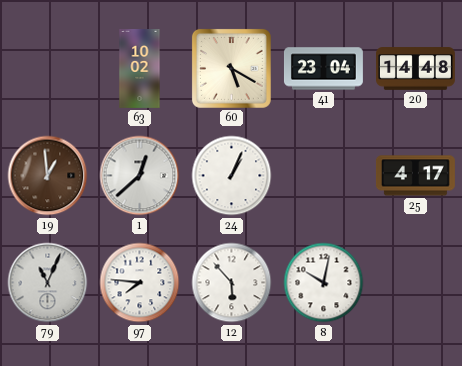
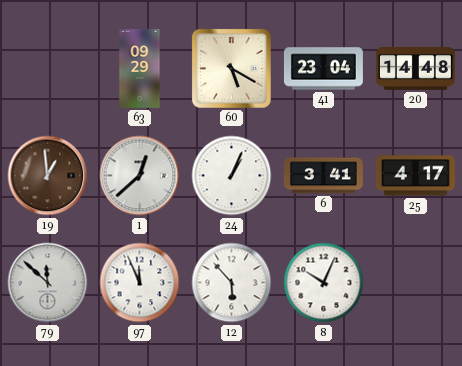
63: 10:02 -> 09:29 (140, 69)
6: none -> 3:41 (323, 176)
79: 11:04 -> 11:52 (48, 283)
97: 7:46 -> 11:56 (140, 283)
8: 10:02 -> 10:04 (324, 283)
